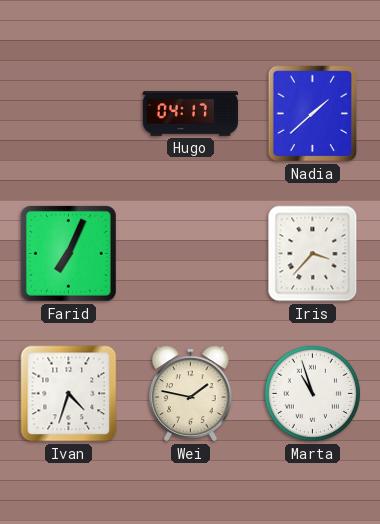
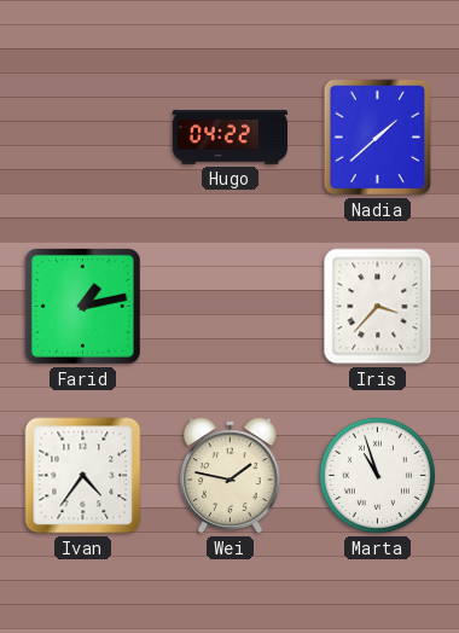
Hugo: 04:17 -> 04:22 (230, 137)
Farid: 7:04 -> 1:13 (82, 306)
Ivan: 4:33 -> 4:36 (83, 476)
